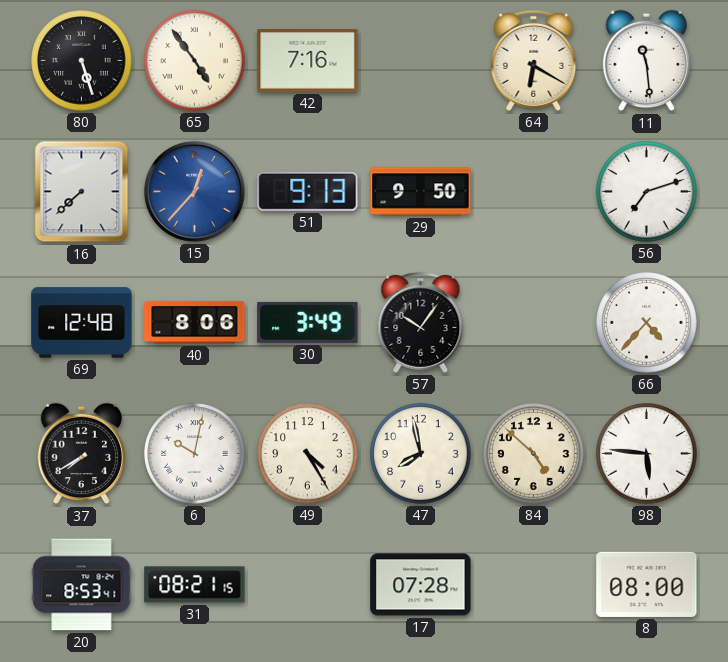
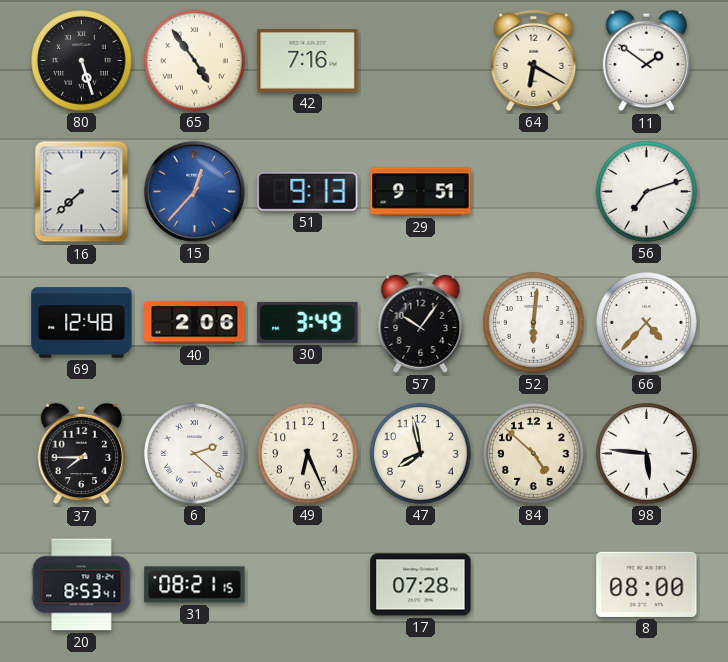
11: 11:29 -> 1:51 (647, 61)
29: 9:50 -> 9:51 (421, 192)
40: 8:06 -> 2:06 (195, 323)
52: none -> 6:01 (534, 323)
37: 7:40 -> 7:45 (82, 454)
6: 10:02 -> 2:22 (195, 454)
49: 4:25 -> 6:26 (308, 454)
